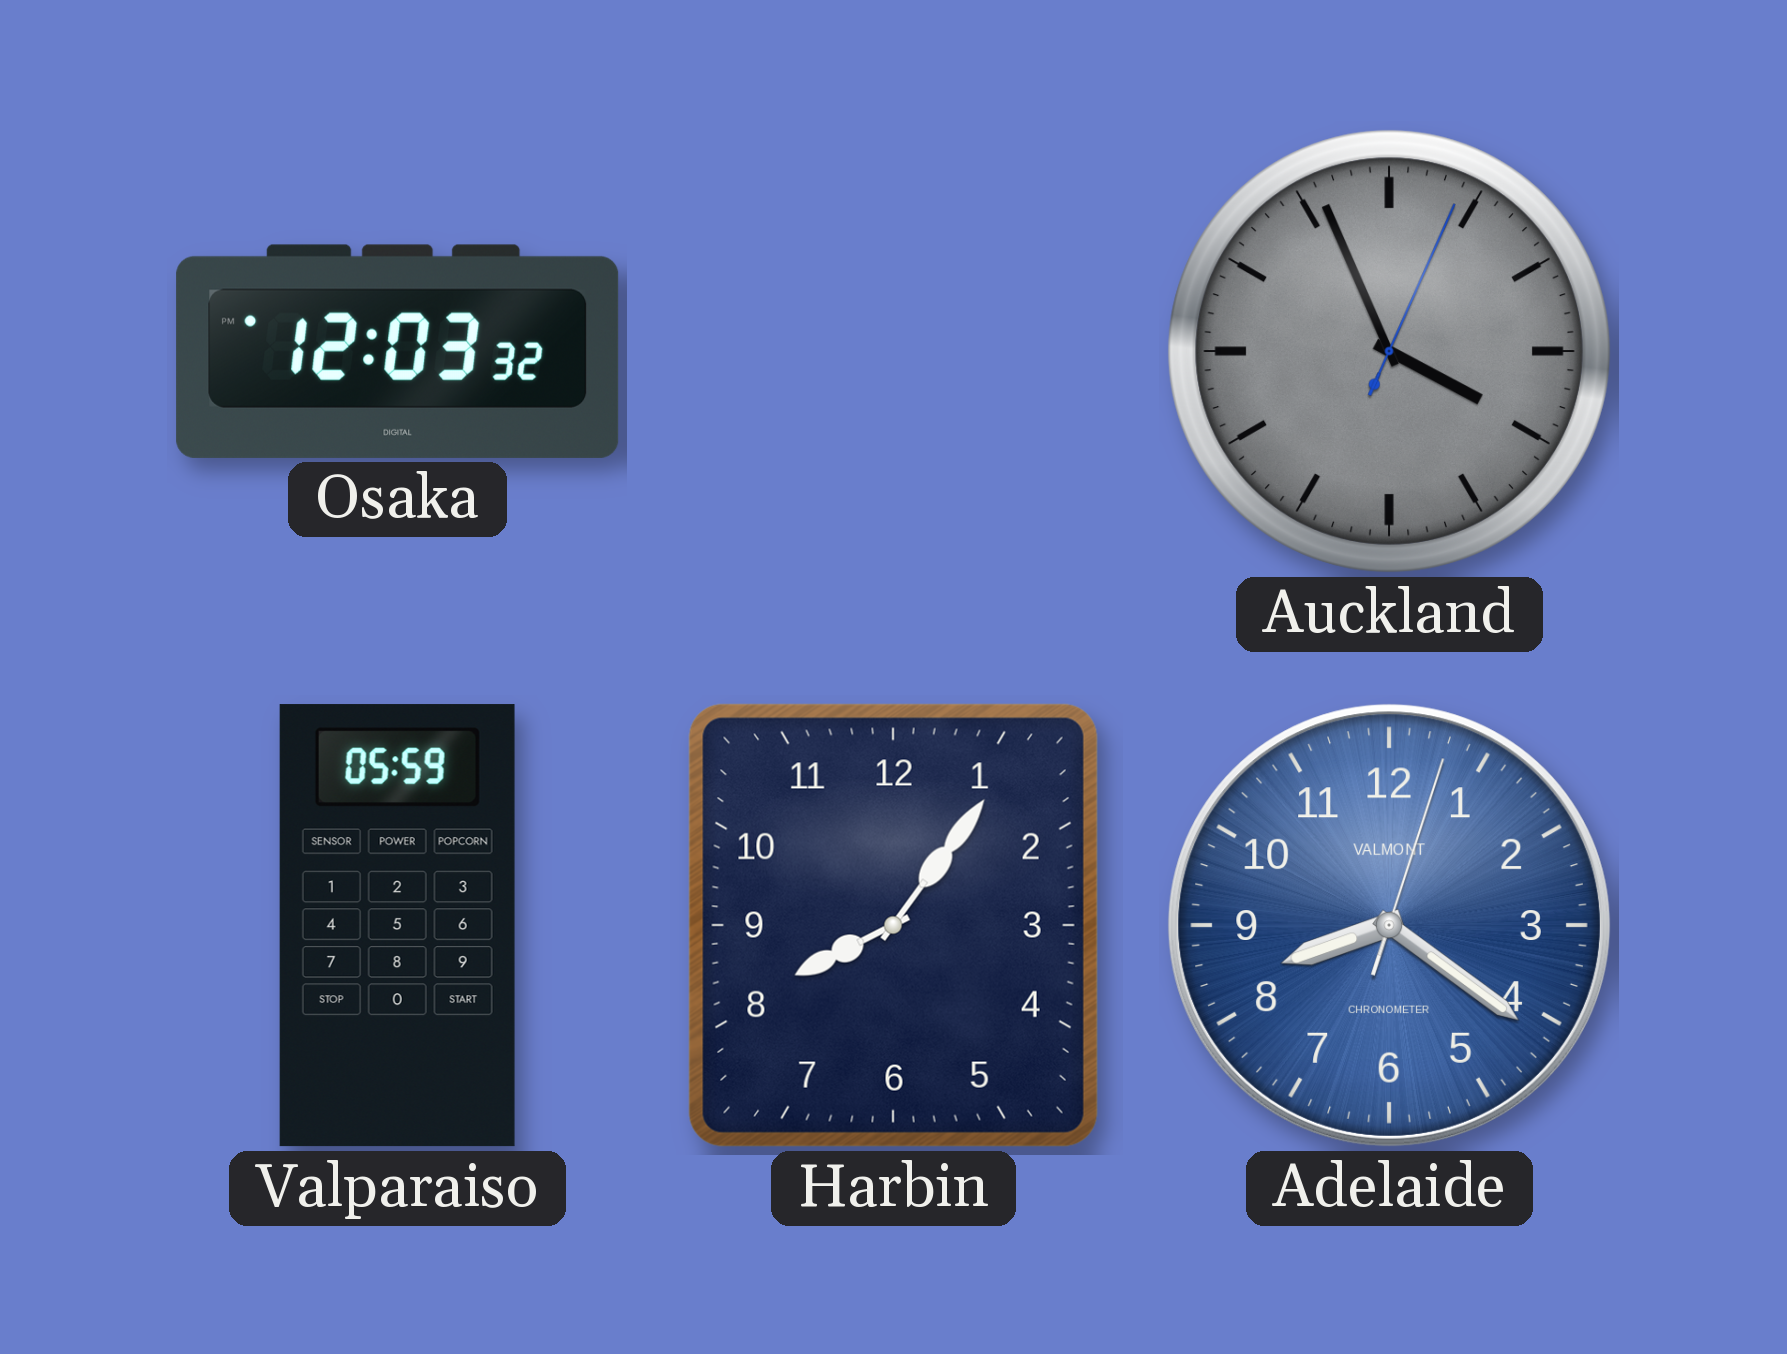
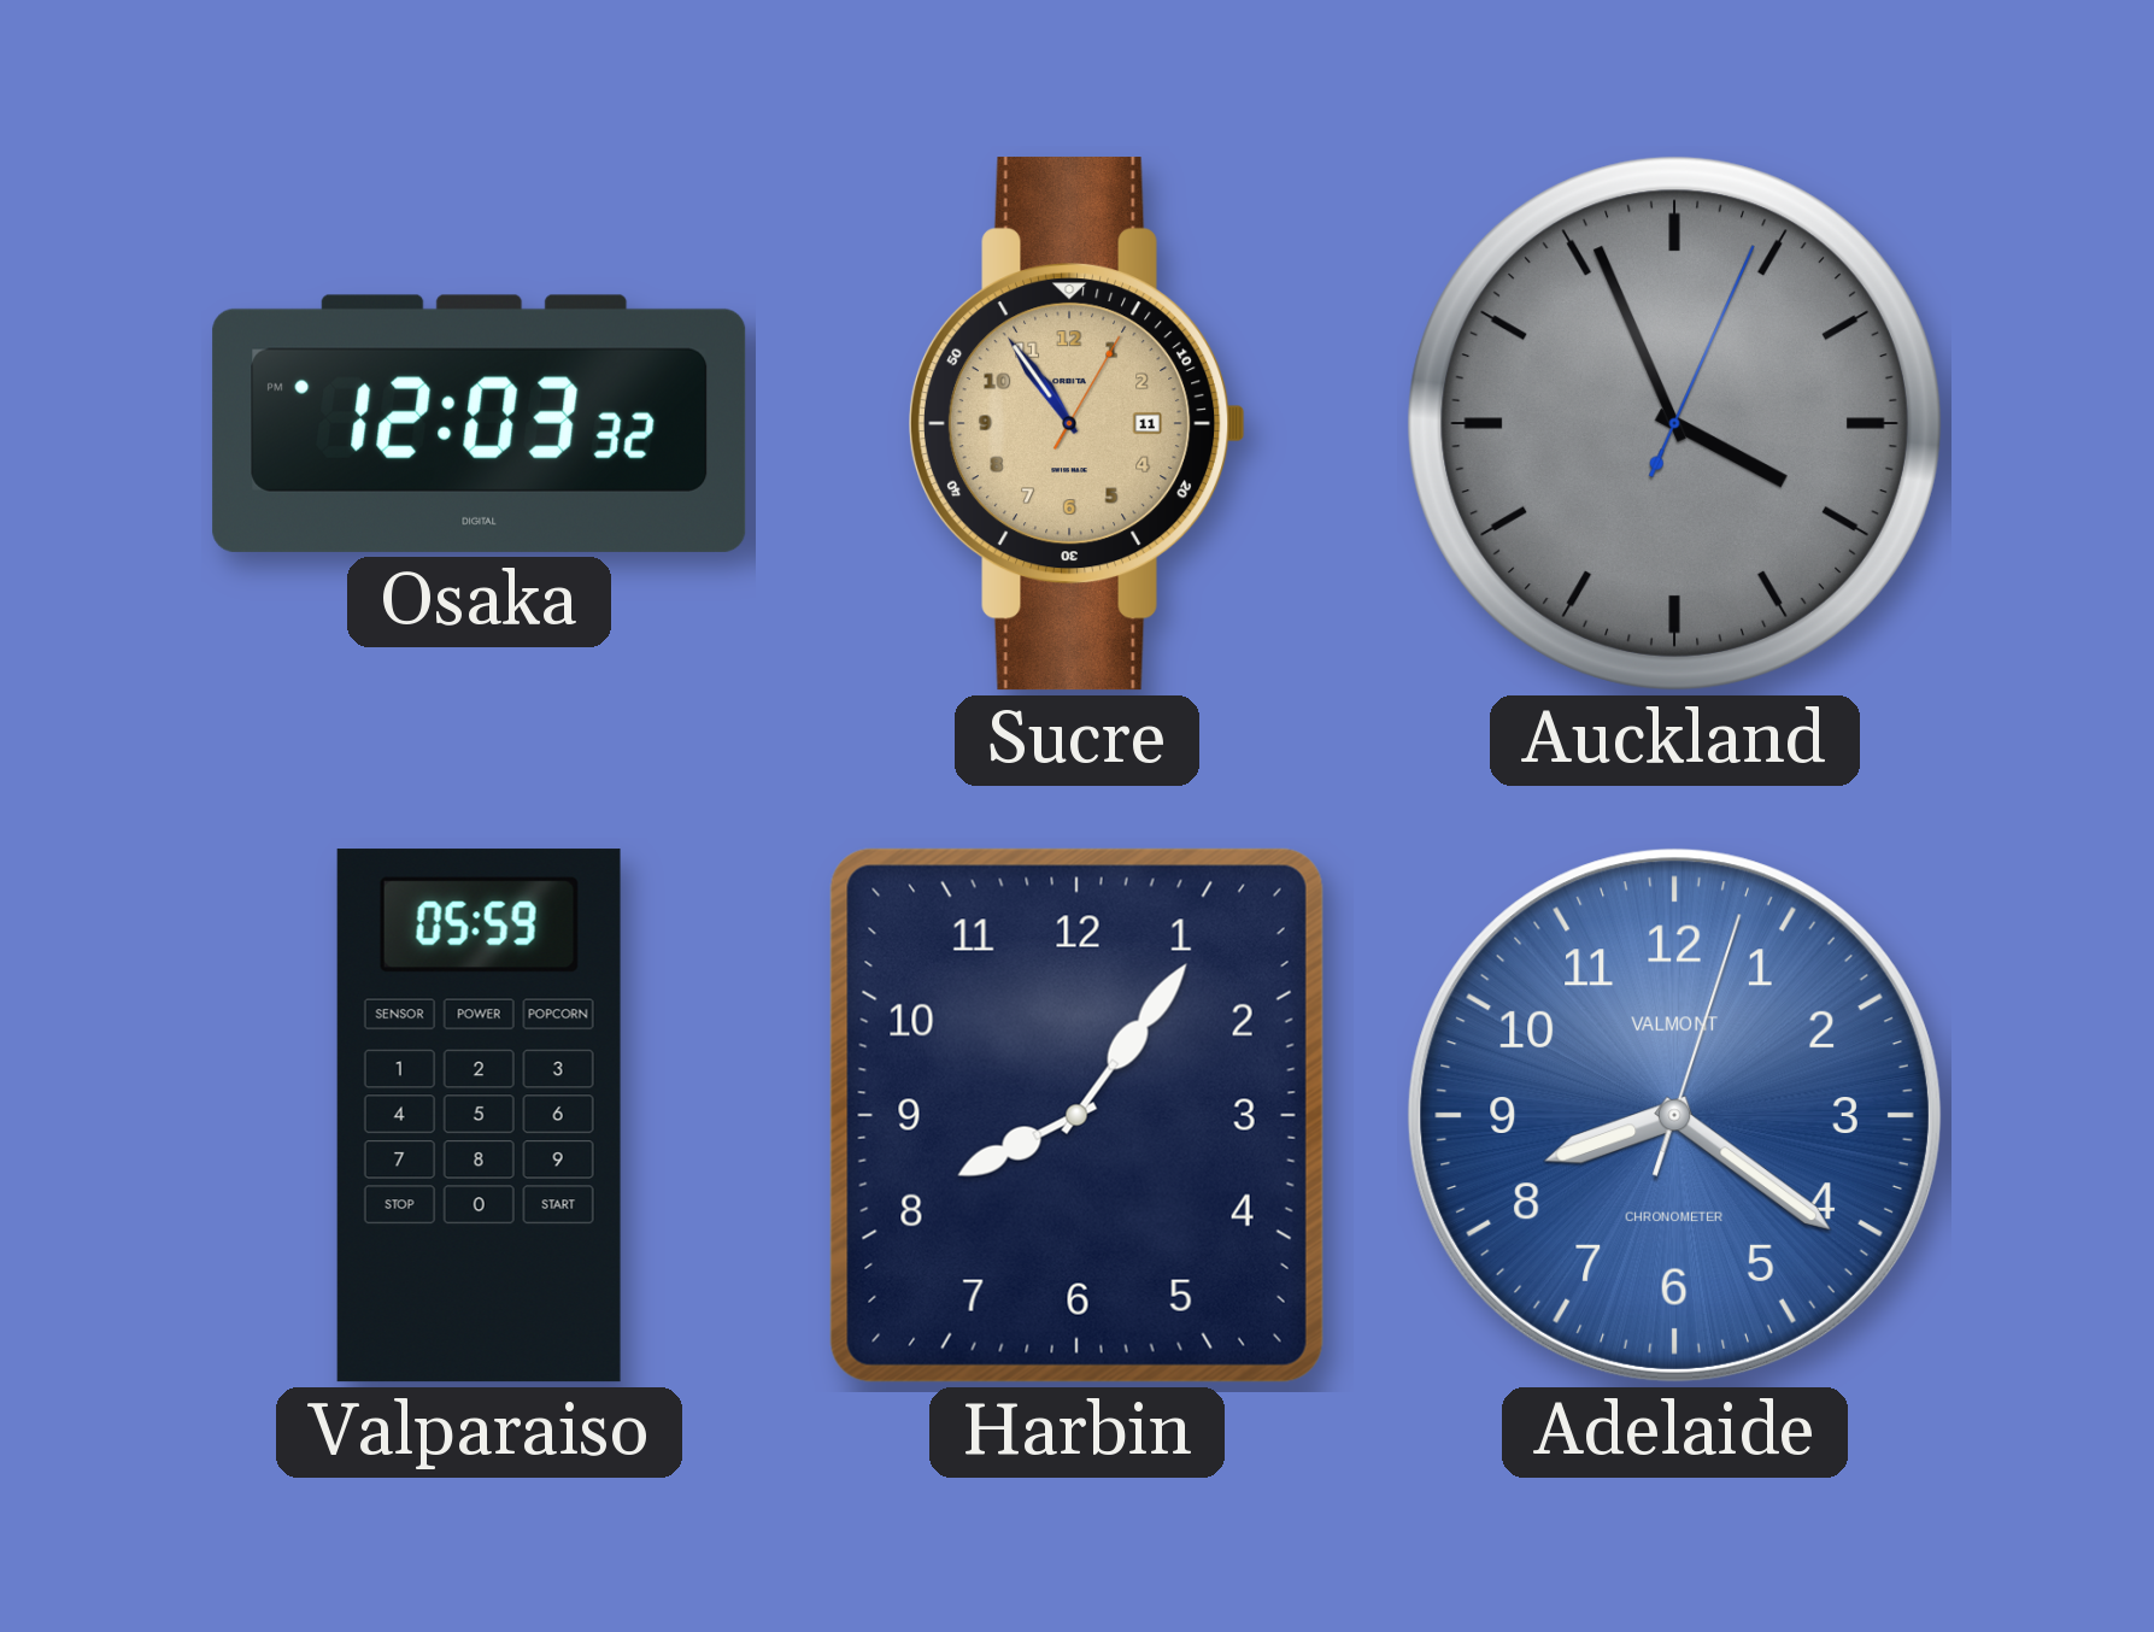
Sucre: none -> 10:54 (1079, 424)
